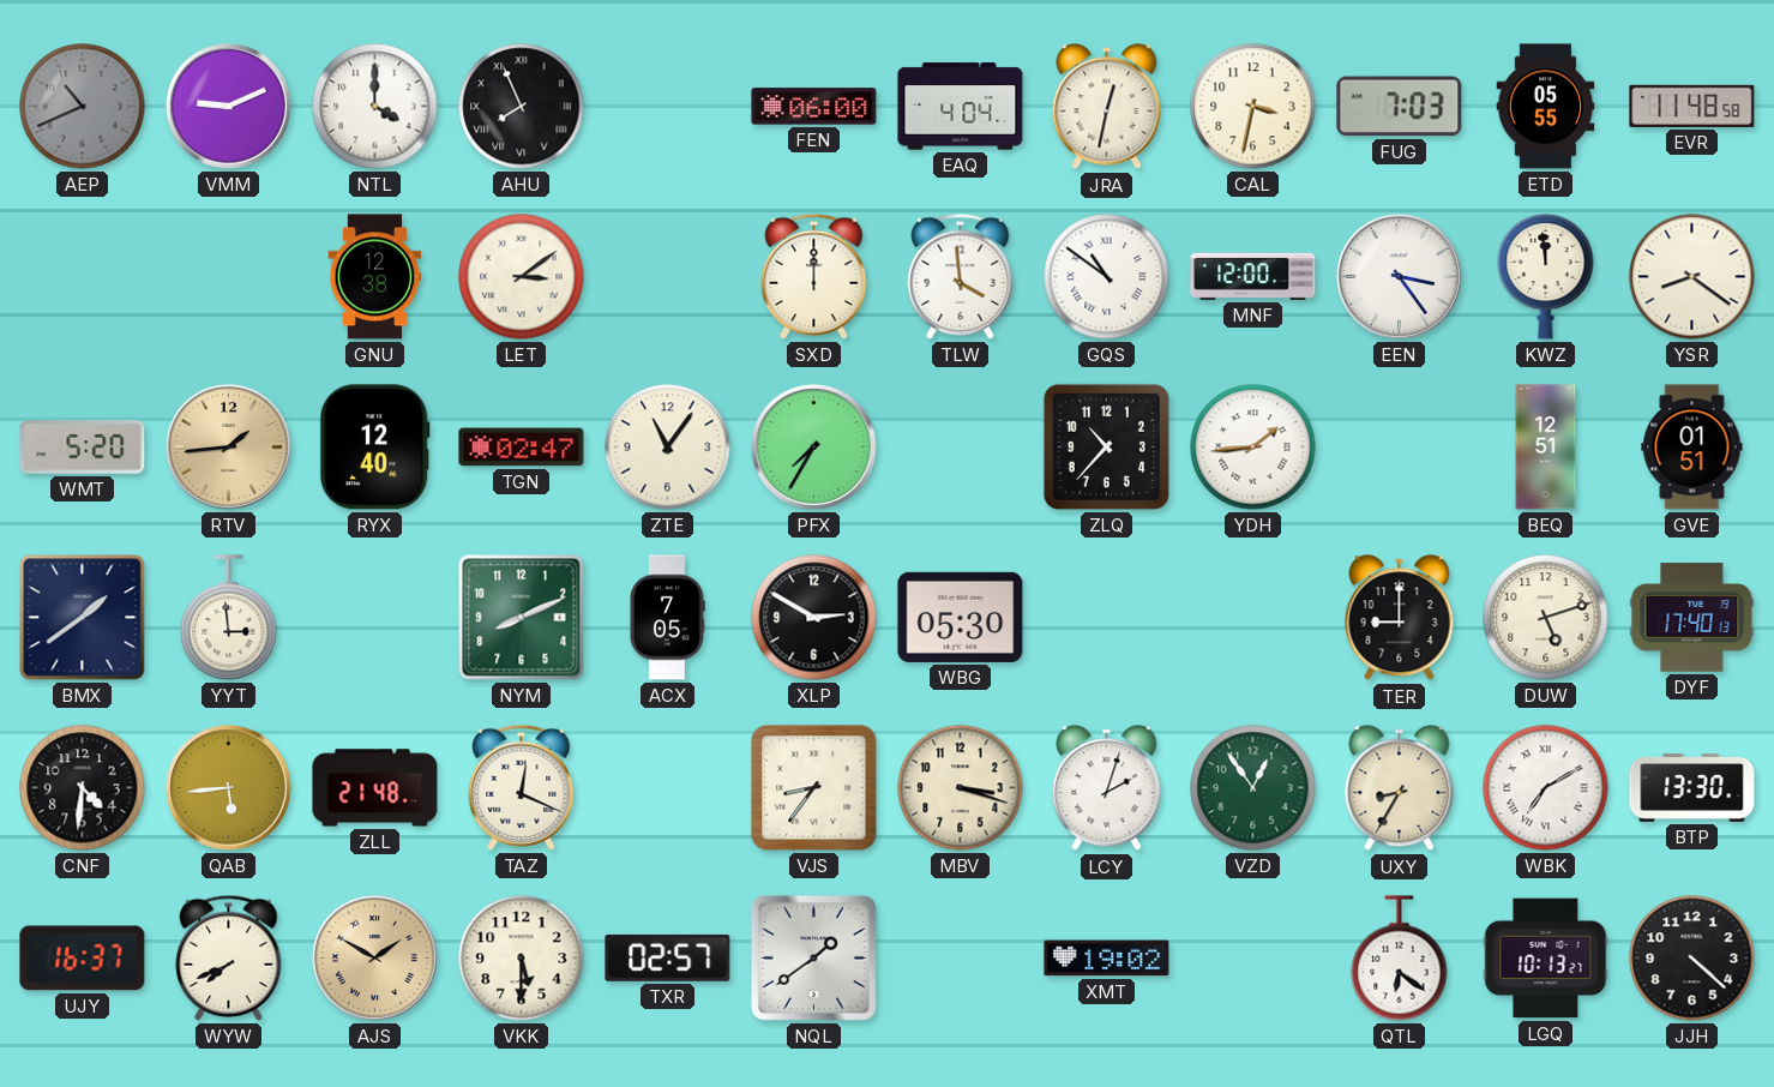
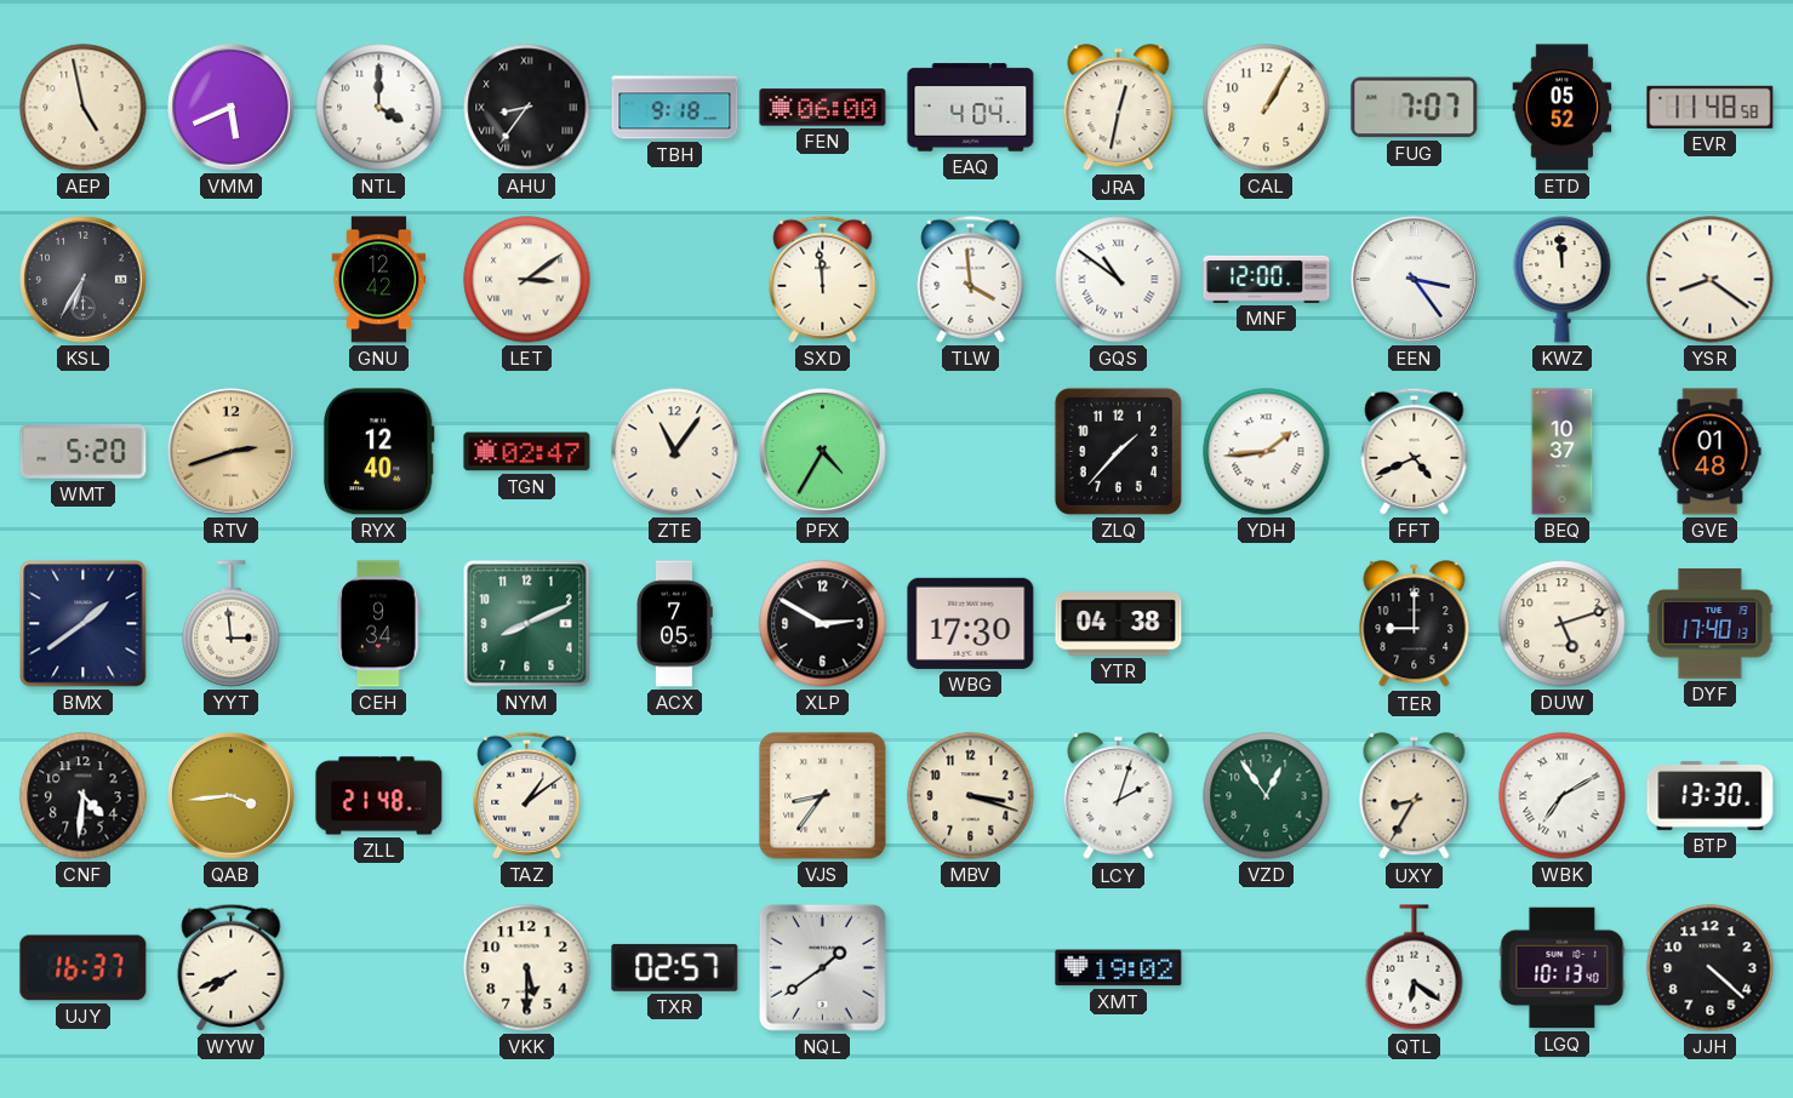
AEP: 10:41 -> 4:58 (84, 108)
AEP dial: grey -> cream (84, 108)
VMM: 9:11 -> 5:41 (232, 108)
AHU: 7:56 -> 8:36 (527, 108)
TBH: none -> 9:18 (675, 108)
CAL: 3:32 -> 1:05 (1267, 108)
FUG: 7:03 -> 7:07 (1415, 108)
ETD: 05:55 -> 05:52 (1563, 108)
KSL: none -> 6:35 (84, 280)
GNU: 12:38 -> 12:42 (379, 280)
SXD: 12:00 -> 11:59 (823, 279)
RTV: 1:44 -> 2:42 (232, 452)
PFX: 7:35 -> 4:35 (823, 452)
ZLQ: 10:37 -> 1:37 (1118, 451)
FFT: none -> 4:41 (1415, 451)
BEQ: 12:51 -> 10:37 (1563, 452)
GVE: 01:51 -> 01:48 (1711, 452)
CEH: none -> 9:34 (379, 624)
WBG: 05:30 -> 17:30 (971, 623)
YTR: none -> 04:38 (1119, 624)
QAB: 5:44 -> 3:44 (232, 796)
TAZ: 12:19 -> 1:09 (527, 795)
AJS: 1:50 -> none (375, 959)
LGQ: 10:13:27 -> 10:13:40 (1563, 968)
